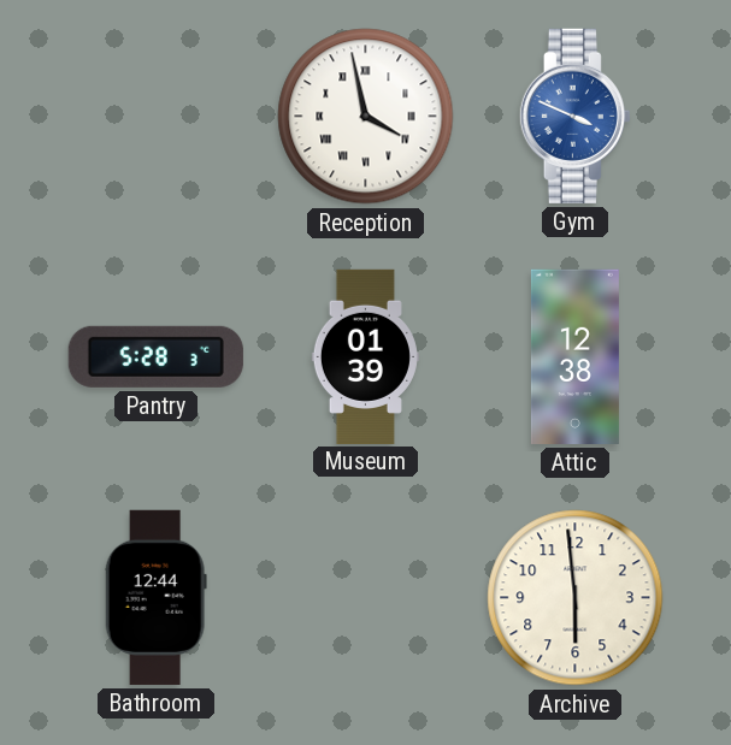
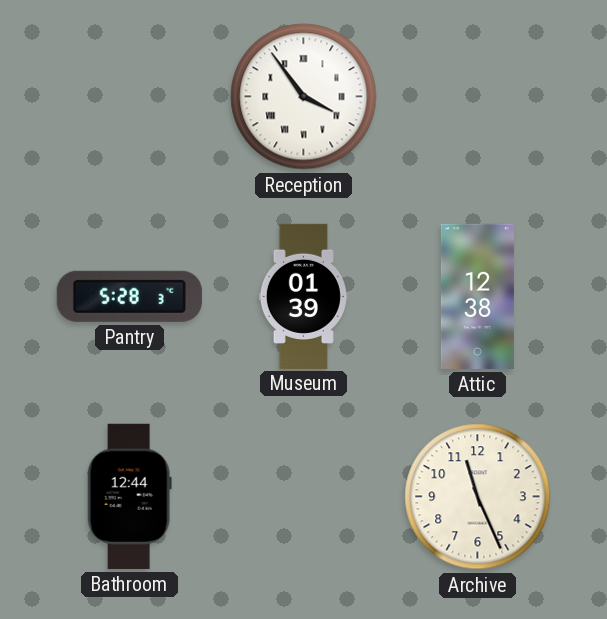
Reception: 3:58 -> 3:54 (304, 97)
Gym: 3:49 -> none (574, 116)
Archive: 5:59 -> 11:26 (478, 497)
